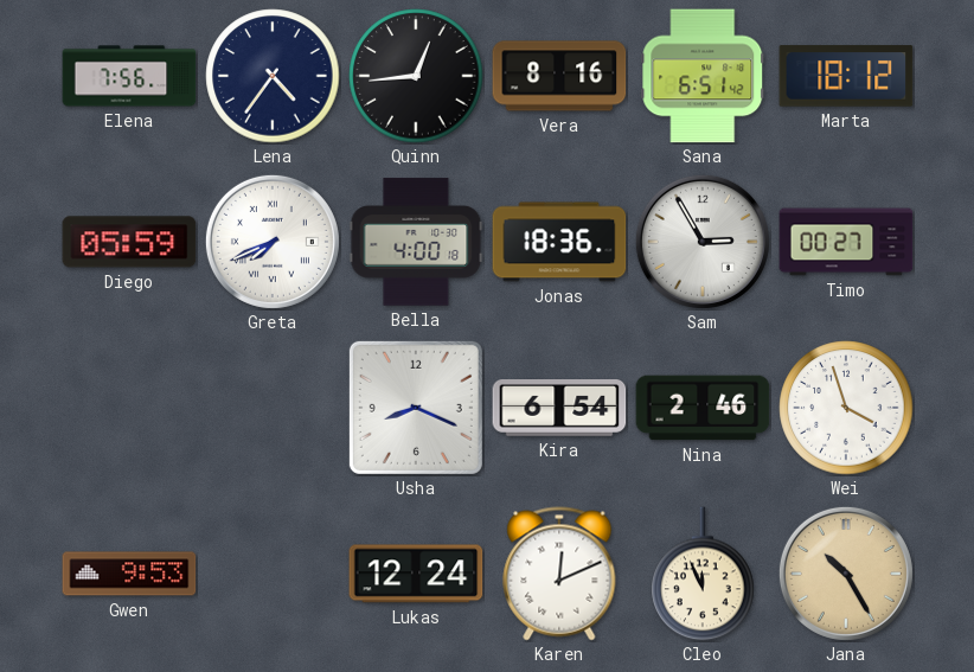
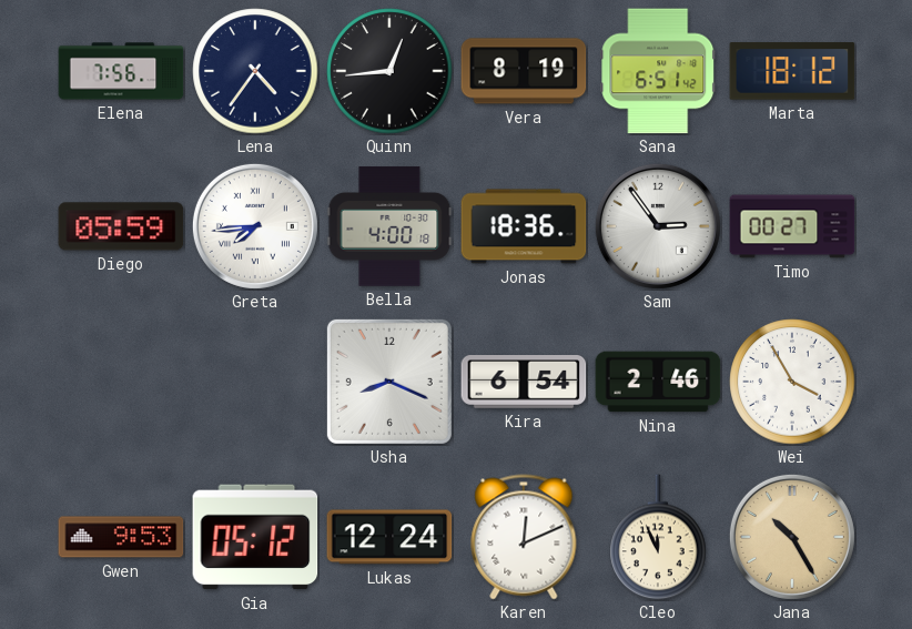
Vera: 8:16 -> 8:19 (524, 71)
Greta: 7:41 -> 7:44 (255, 226)
Sam: 2:55 -> 2:54 (658, 226)
Wei: 3:57 -> 3:55 (792, 382)
Gia: none -> 05:12 (255, 537)
